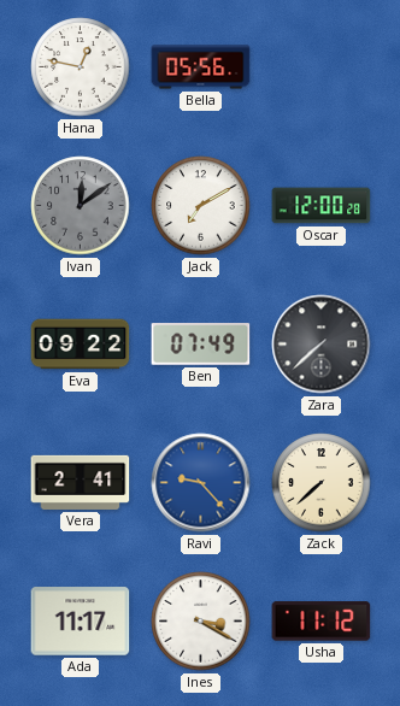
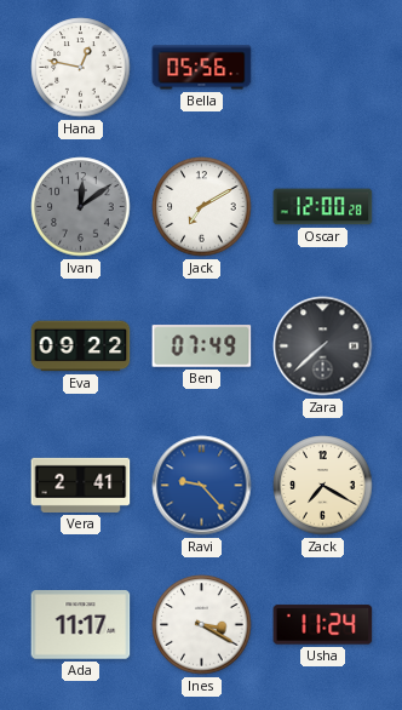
Zack: 7:38 -> 7:20 (323, 486)
Usha: 11:12 -> 11:24 (323, 625)
